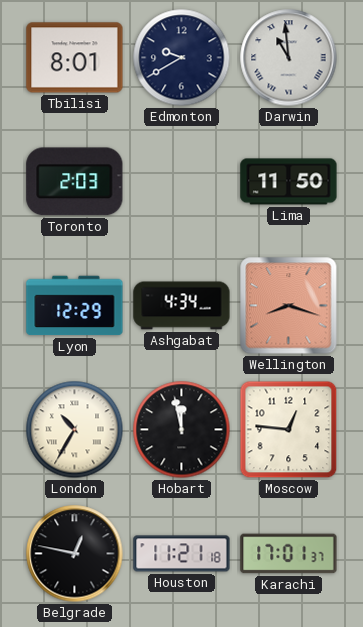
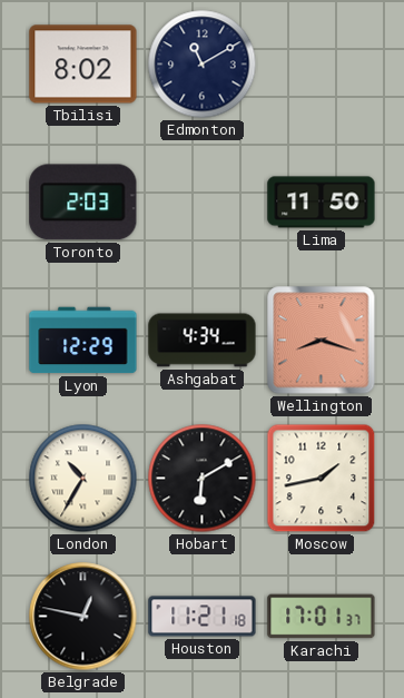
Tbilisi: 8:01 -> 8:02 (83, 65)
Edmonton: 9:40 -> 11:10 (203, 65)
Darwin: 10:59 -> none (289, 58)
Hobart: 11:58 -> 6:10 (203, 479)
Moscow: 12:46 -> 1:43 (322, 479)
